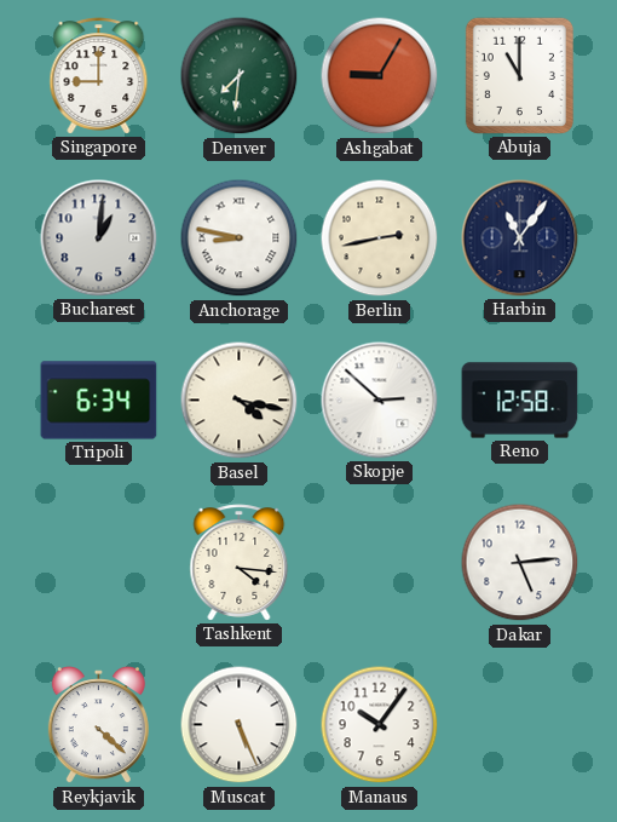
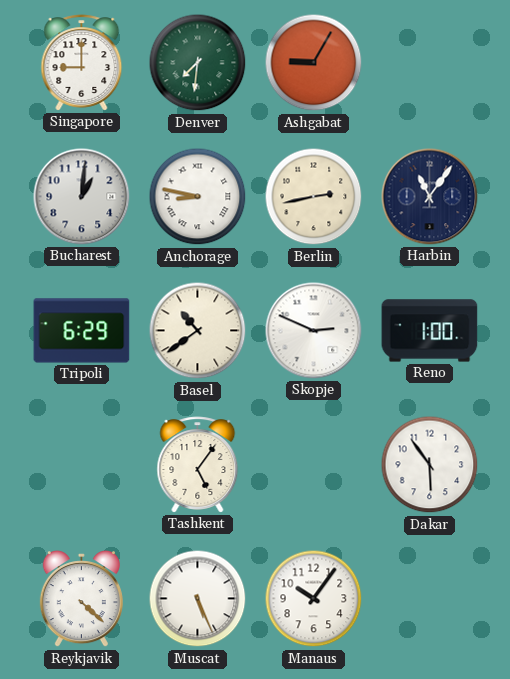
Abuja: 11:00 -> none (519, 75)
Tripoli: 6:34 -> 6:29 (82, 331)
Basel: 4:17 -> 10:39 (198, 331)
Skopje: 2:52 -> 2:49 (314, 331)
Reno: 12:58 -> 1:00 (430, 331)
Tashkent: 4:16 -> 5:06 (198, 465)
Dakar: 5:14 -> 5:54 (430, 465)
